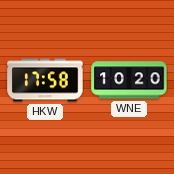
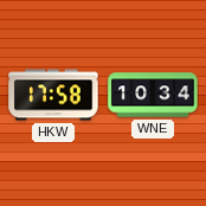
WNE: 10:20 -> 10:34 (153, 95)
